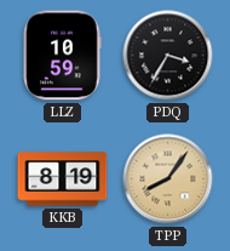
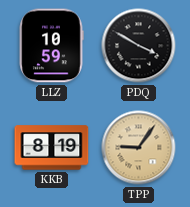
PDQ: 3:35 -> 3:50 (139, 46)
TPP: 8:06 -> 9:06 (139, 148)
